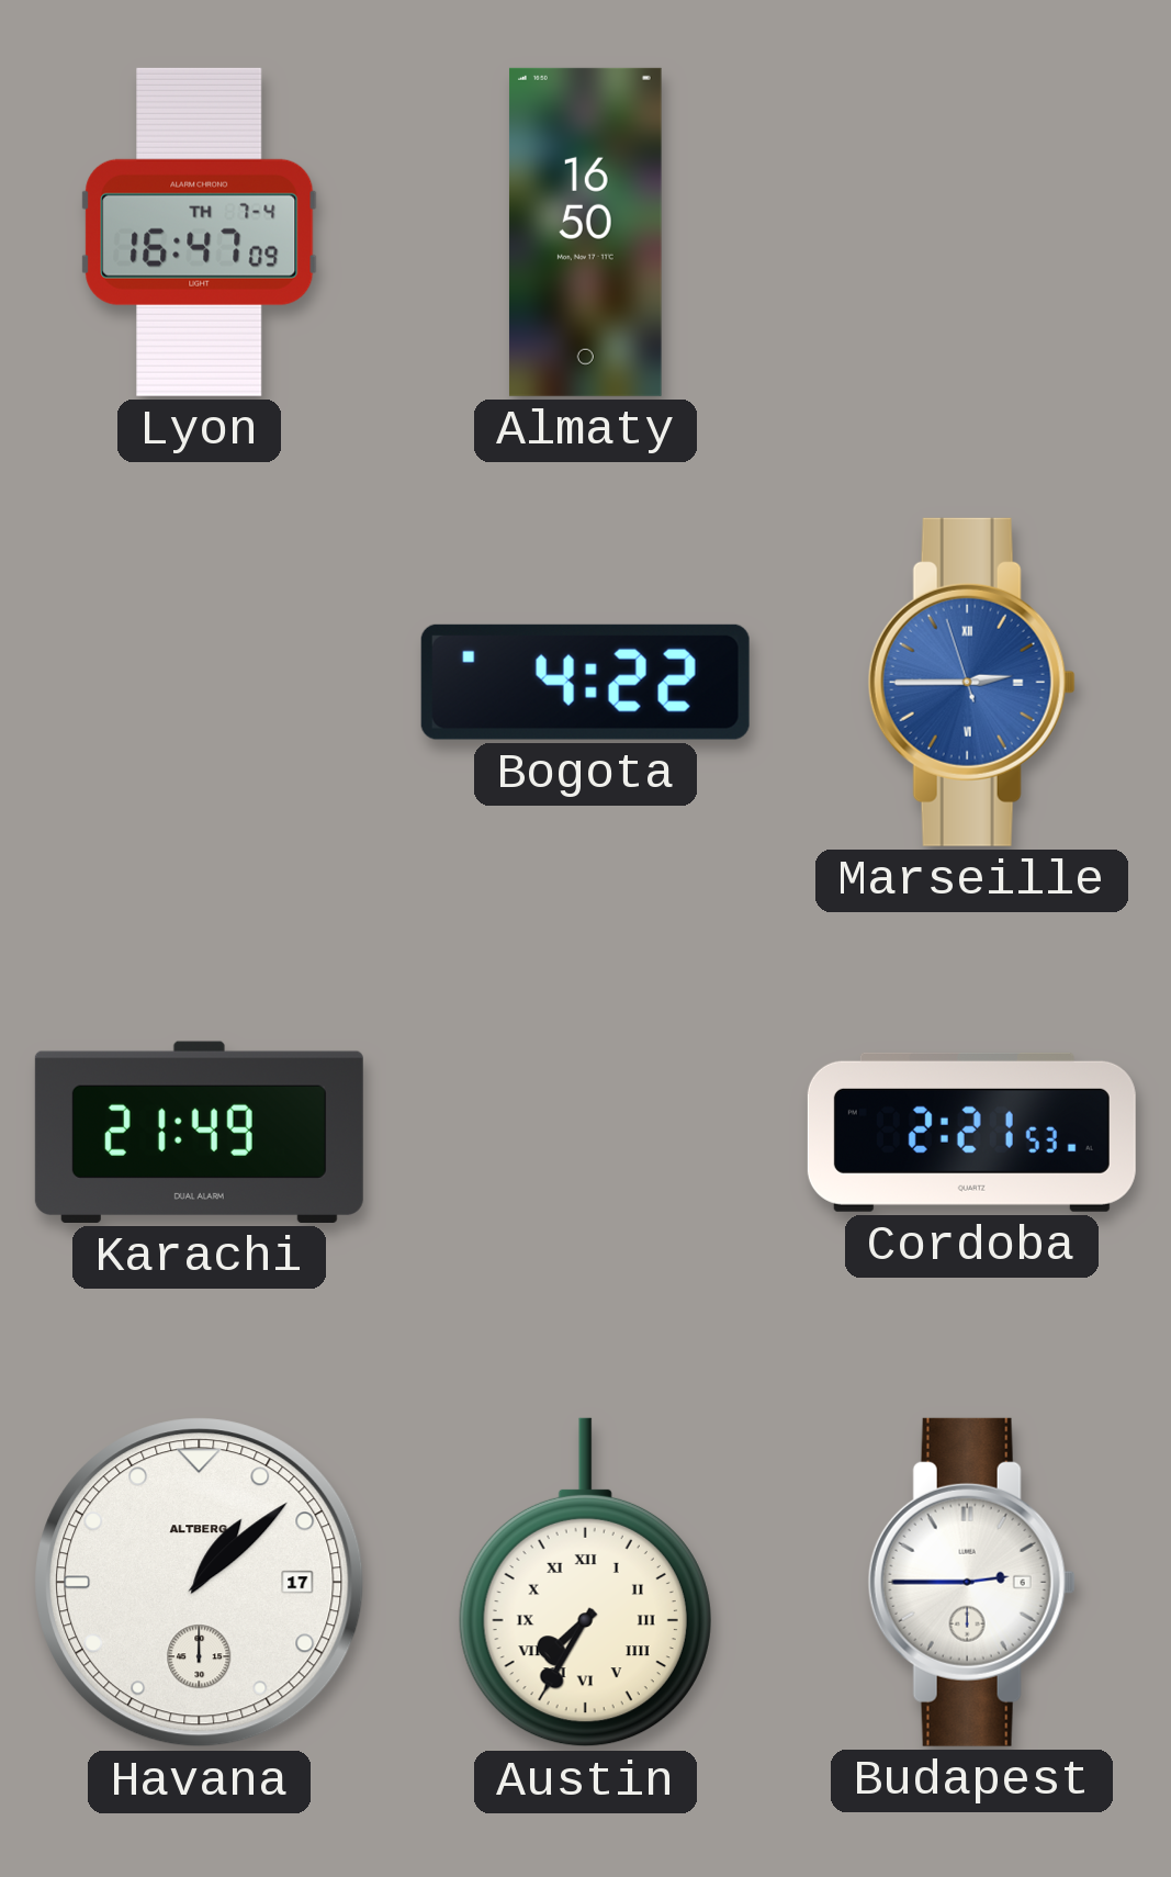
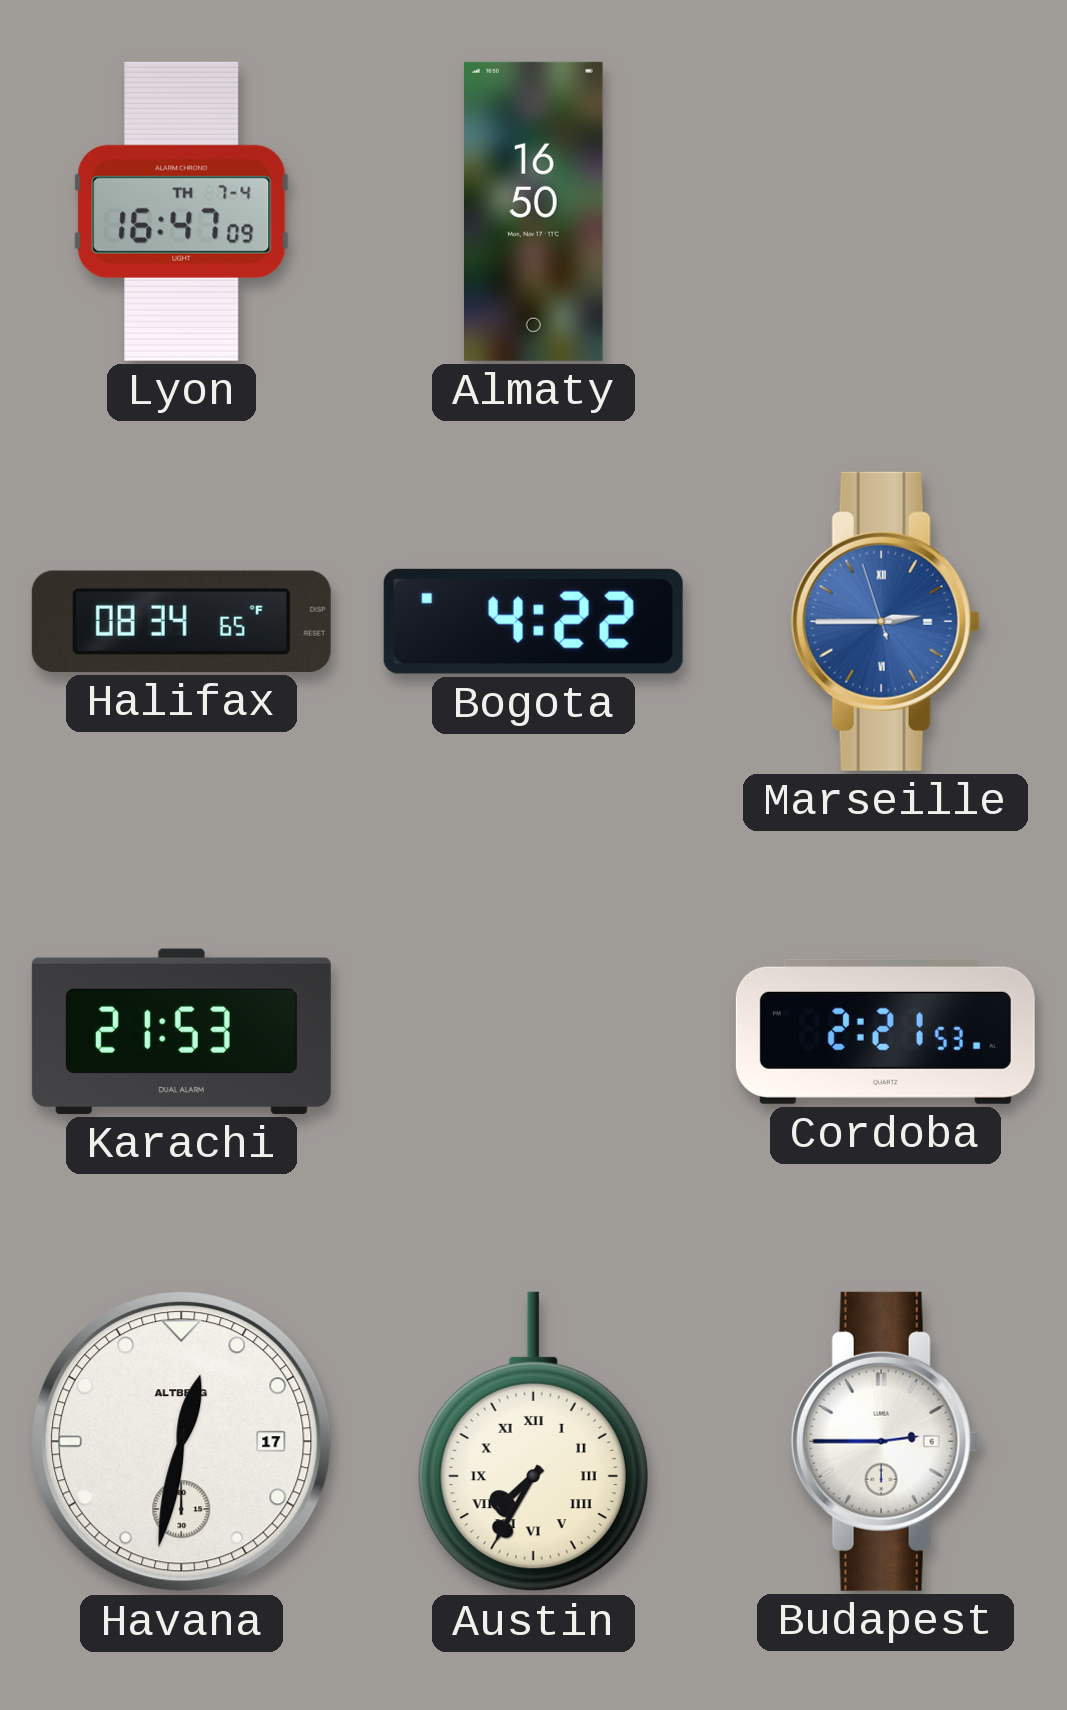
Halifax: none -> 08:34 (181, 621)
Karachi: 21:49 -> 21:53 (181, 1031)
Havana: 1:08 -> 12:32 (182, 1442)
